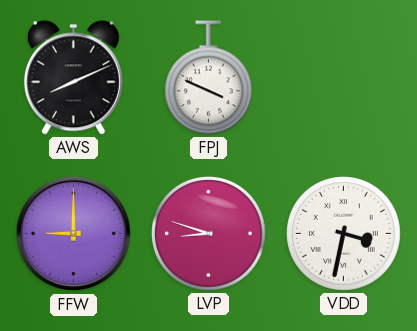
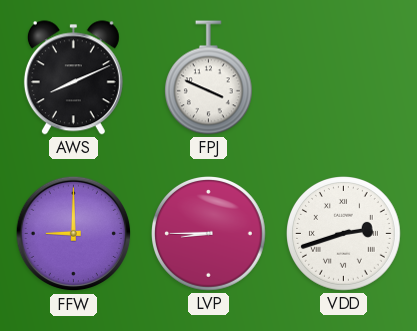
LVP: 8:48 -> 8:45 (209, 234)
VDD: 3:32 -> 2:42 (344, 234)
